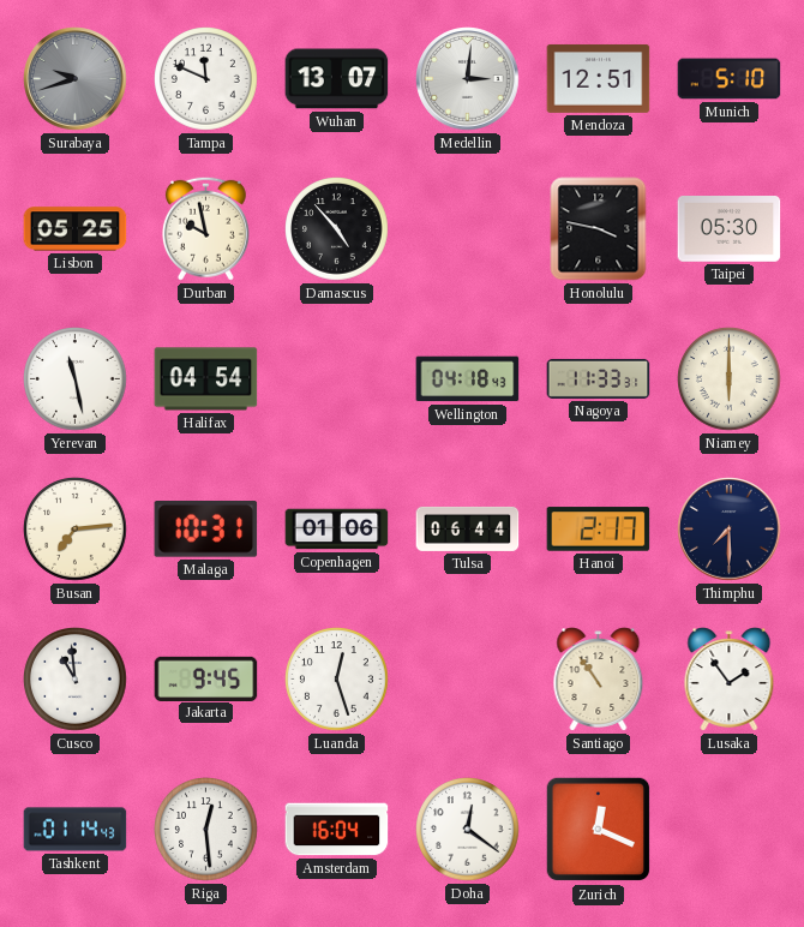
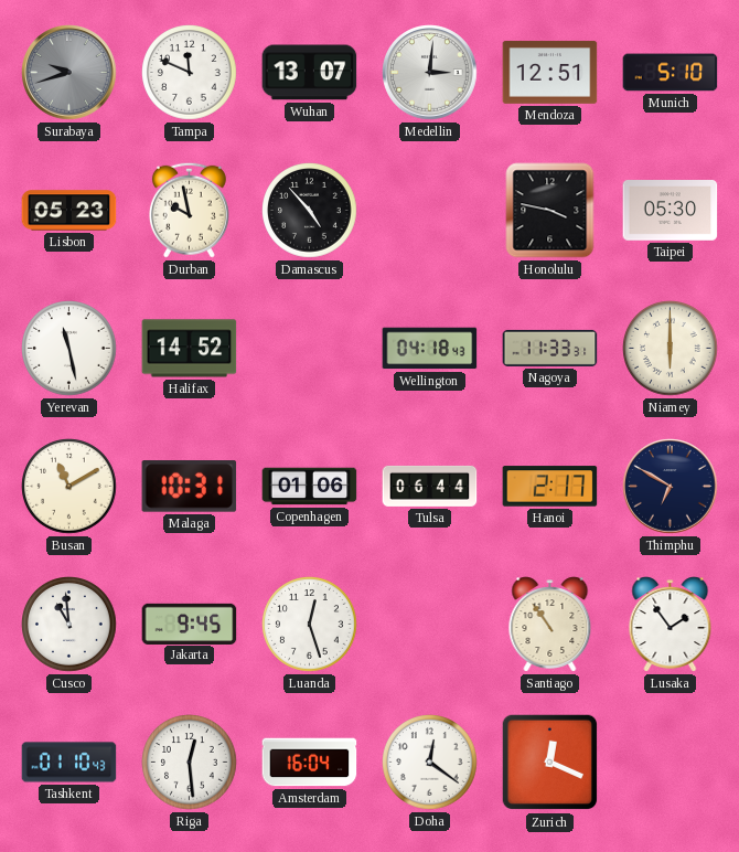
Lisbon: 05:25 -> 05:23 (69, 211)
Halifax: 04:54 -> 14:52 (190, 349)
Busan: 7:14 -> 11:10 (69, 487)
Thimphu: 7:30 -> 6:50 (671, 487)
Tashkent: 01:14 -> 01:10 (69, 763)
